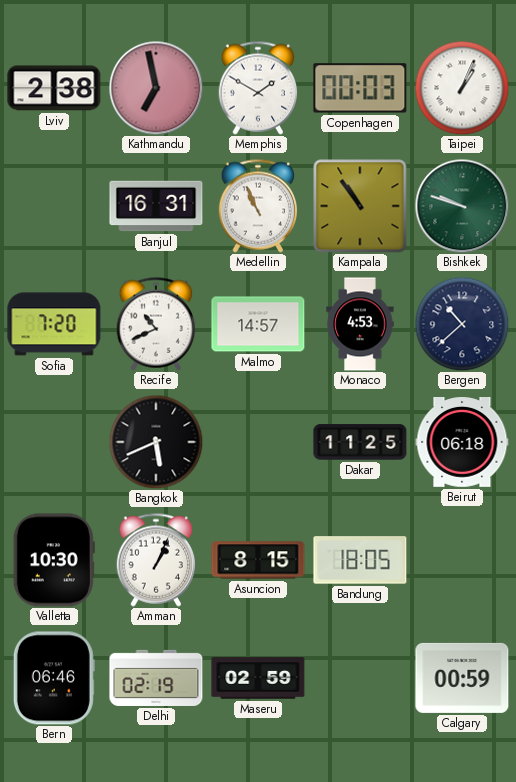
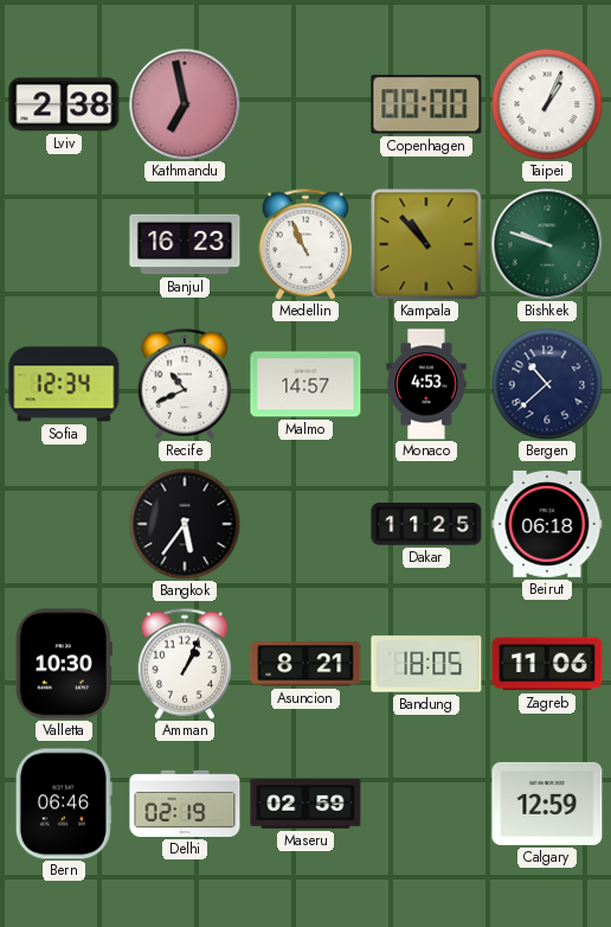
Memphis: 1:50 -> none (258, 88)
Copenhagen: 00:03 -> 00:00 (426, 104)
Banjul: 16:31 -> 16:23 (185, 244)
Kampala: 10:54 -> 10:53 (426, 244)
Sofia: 7:20 -> 12:34 (64, 384)
Bangkok: 5:41 -> 5:36 (185, 524)
Asuncion: 8:15 -> 8:21 (305, 664)
Zagreb: none -> 11:06 (547, 664)
Calgary: 00:59 -> 12:59 (547, 804)
